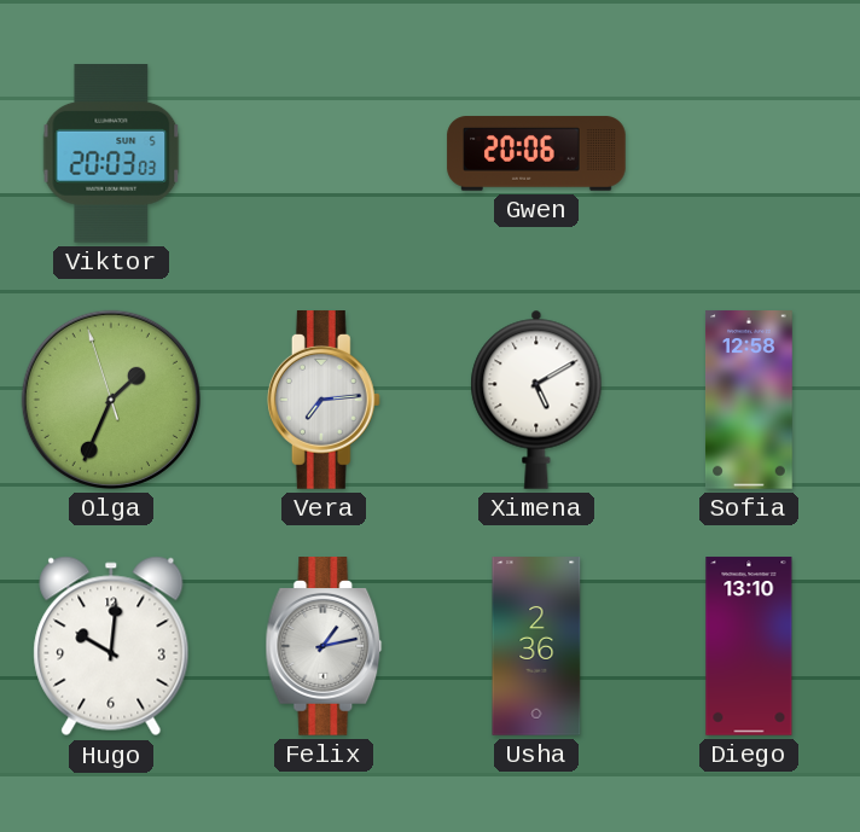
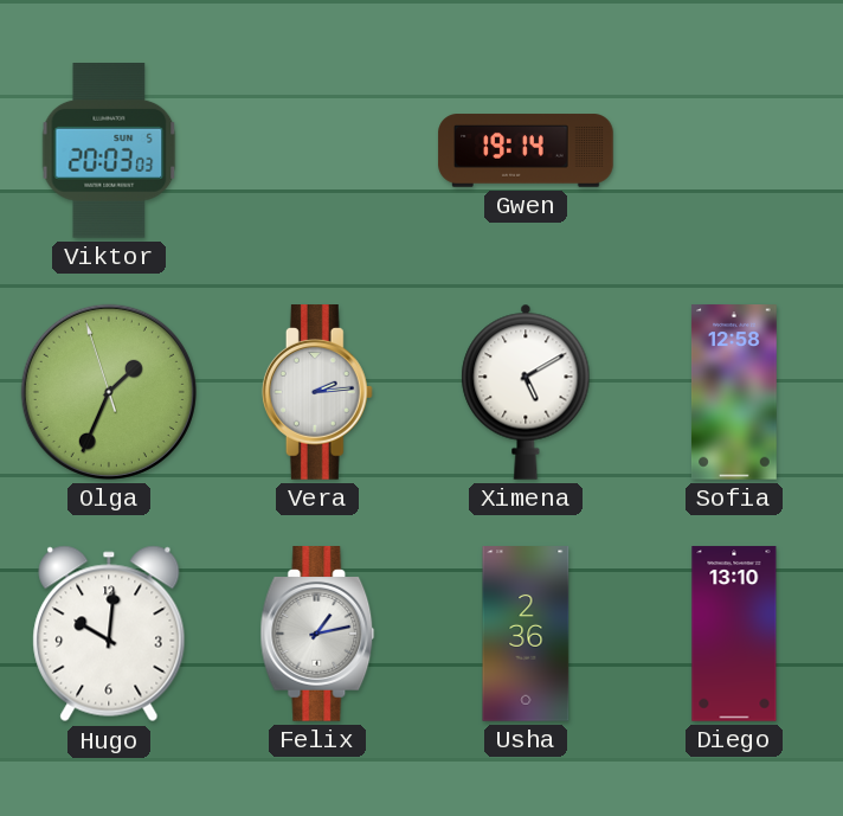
Gwen: 20:06 -> 19:14 (526, 150)
Vera: 7:14 -> 2:14 (317, 392)
